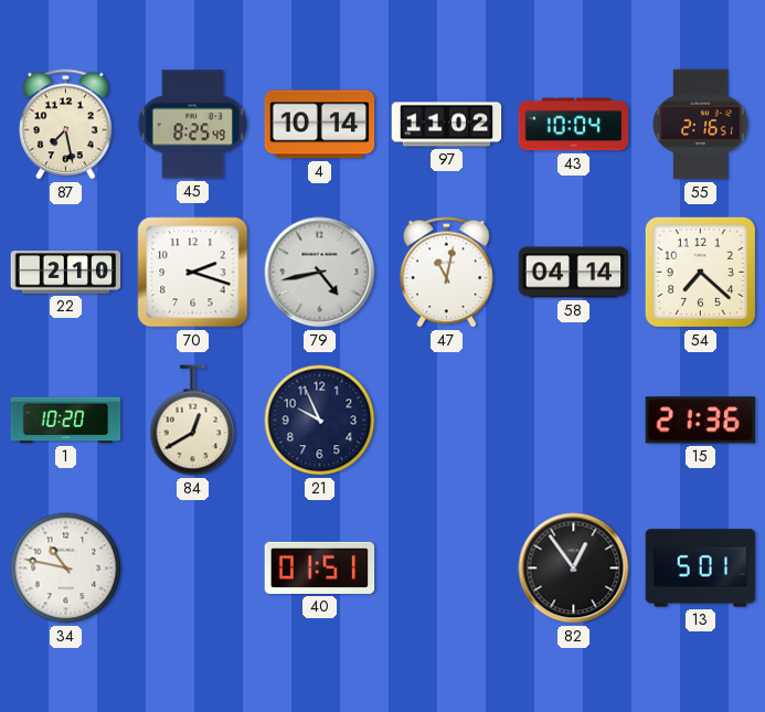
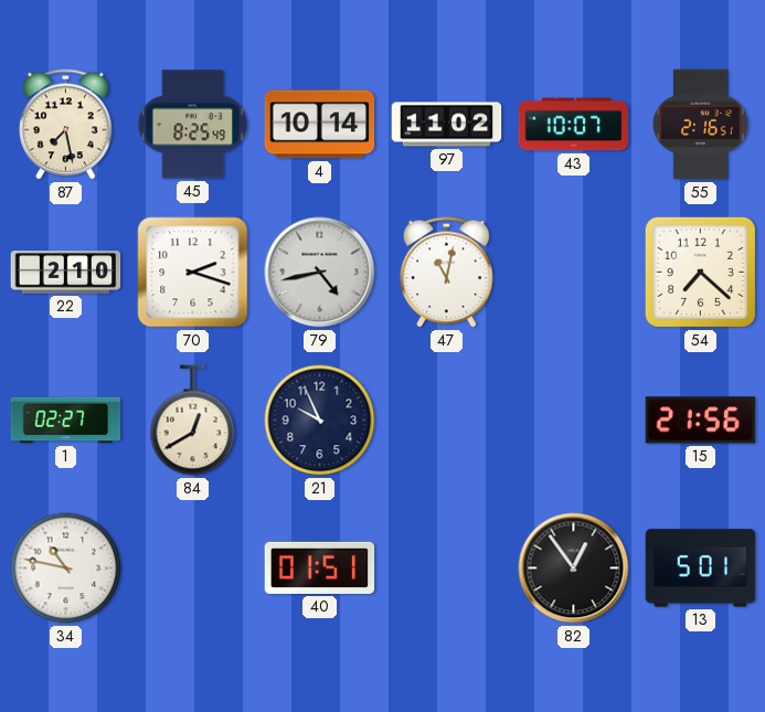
43: 10:04 -> 10:07 (574, 125)
58: 04:14 -> none (574, 273)
1: 10:20 -> 02:27 (66, 421)
15: 21:36 -> 21:56 (701, 421)
